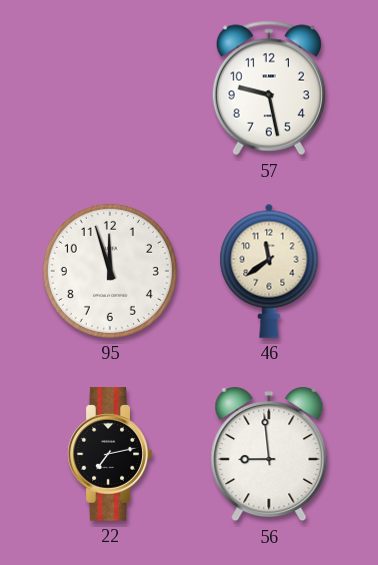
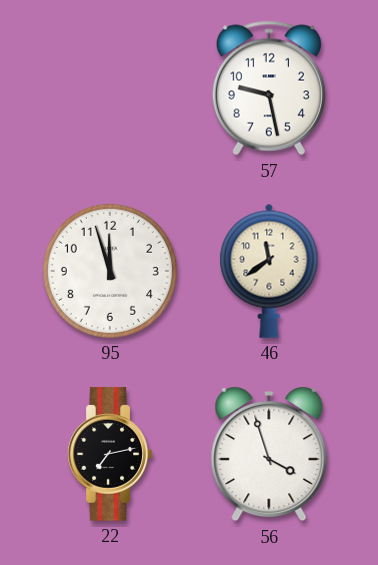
56: 8:59 -> 3:57 (269, 455)
